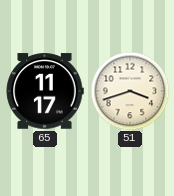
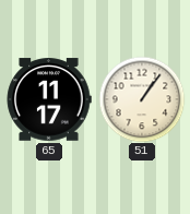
51: 3:42 -> 1:06 (142, 99)
